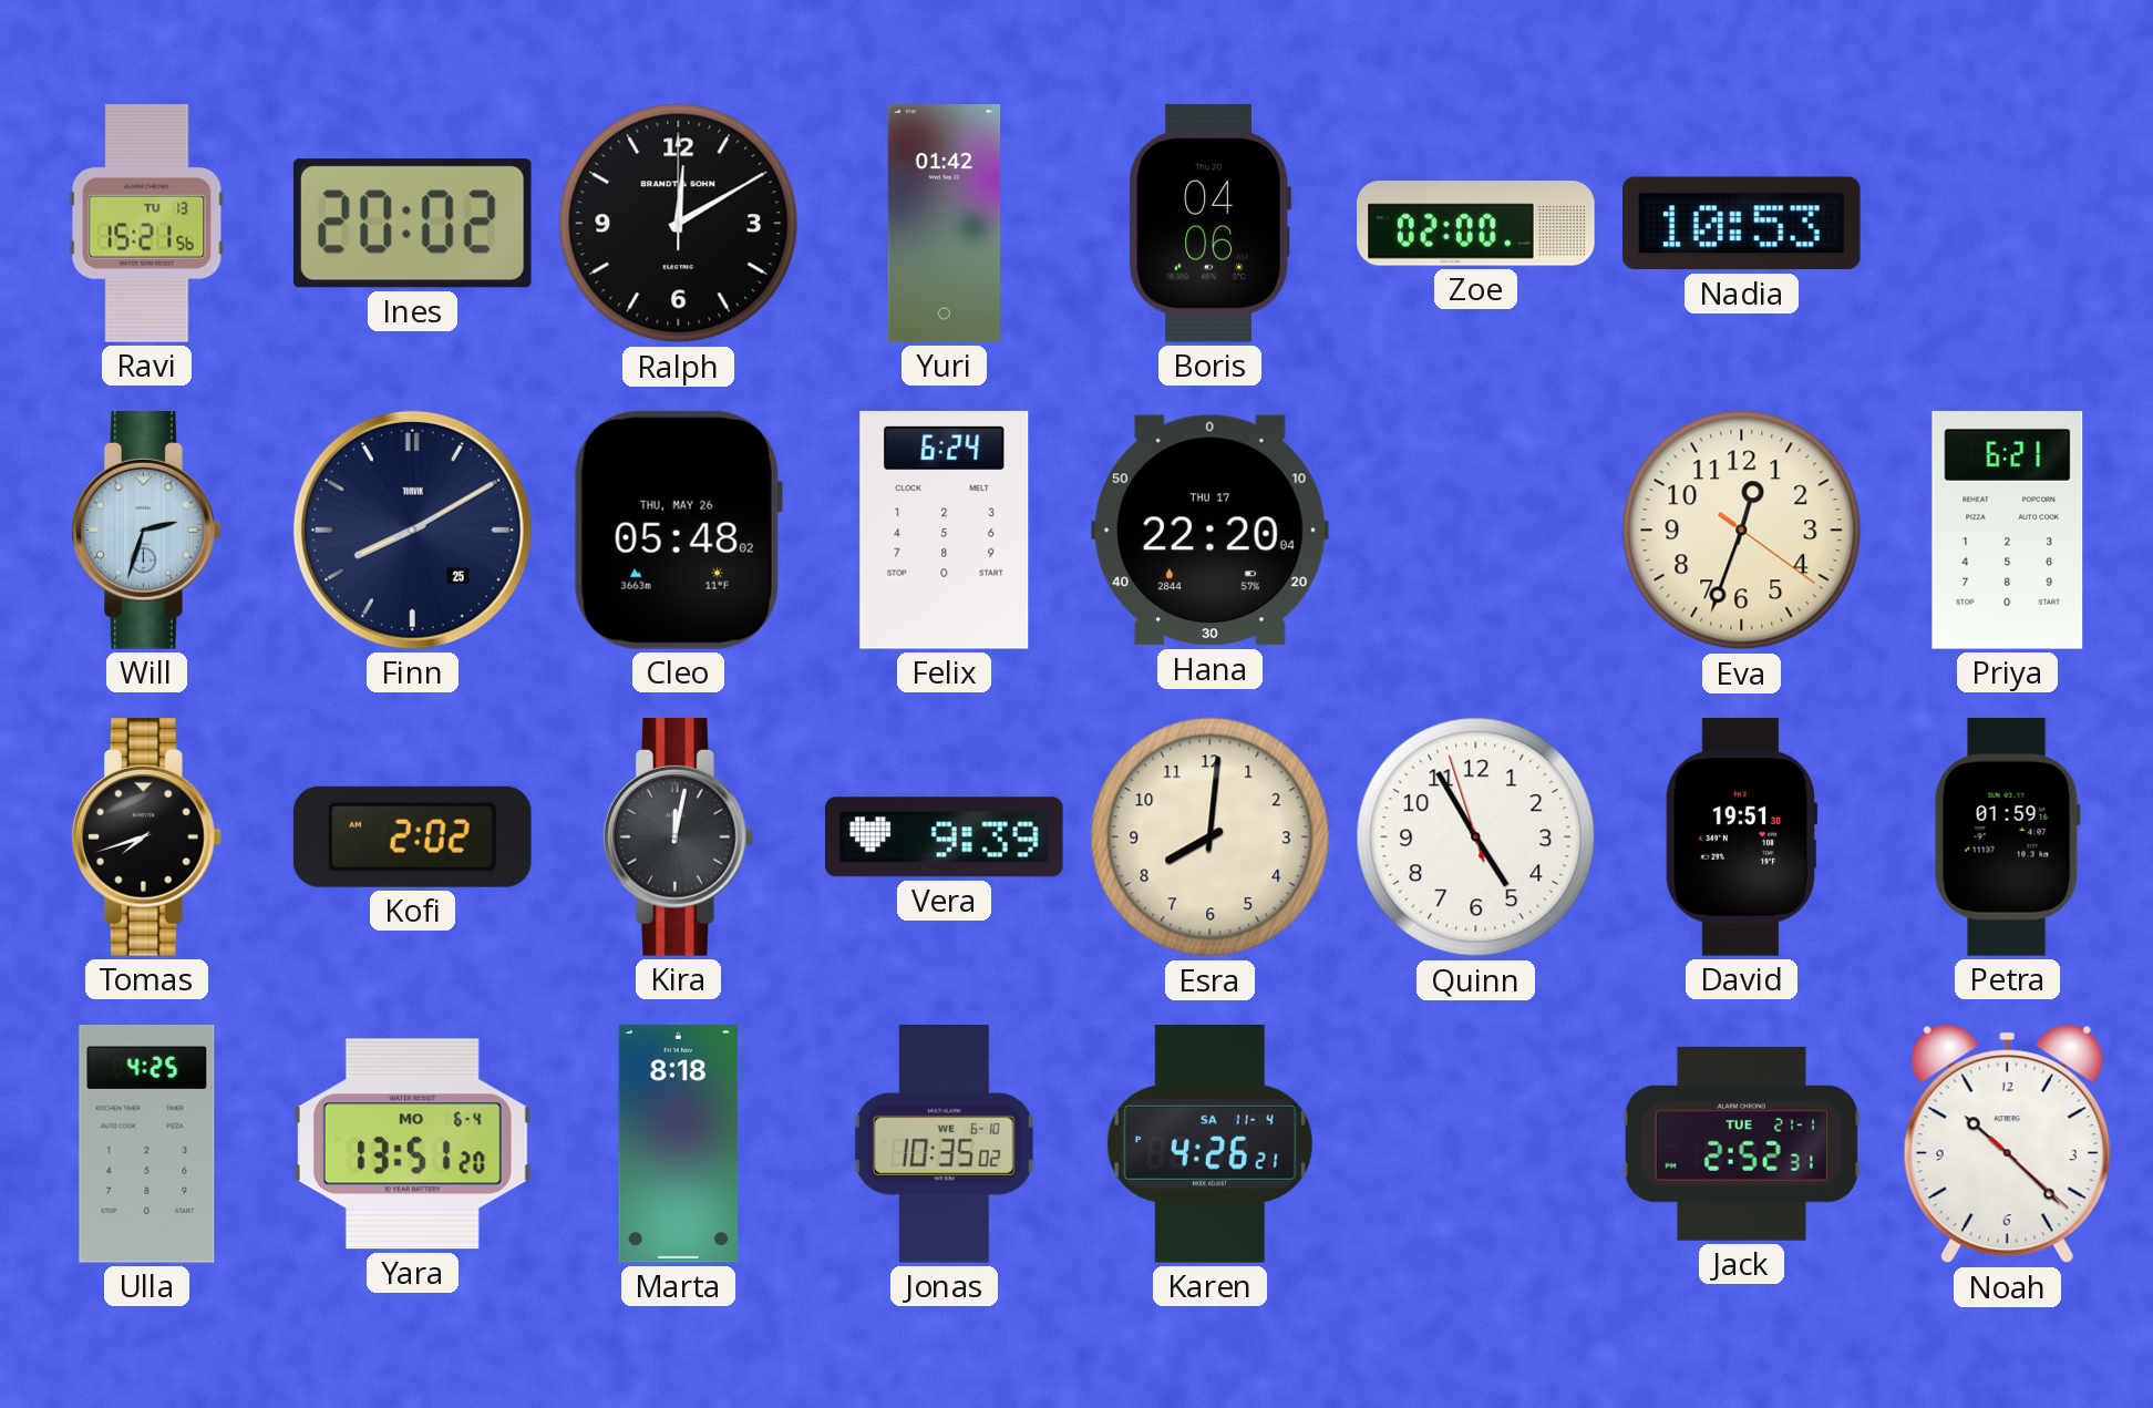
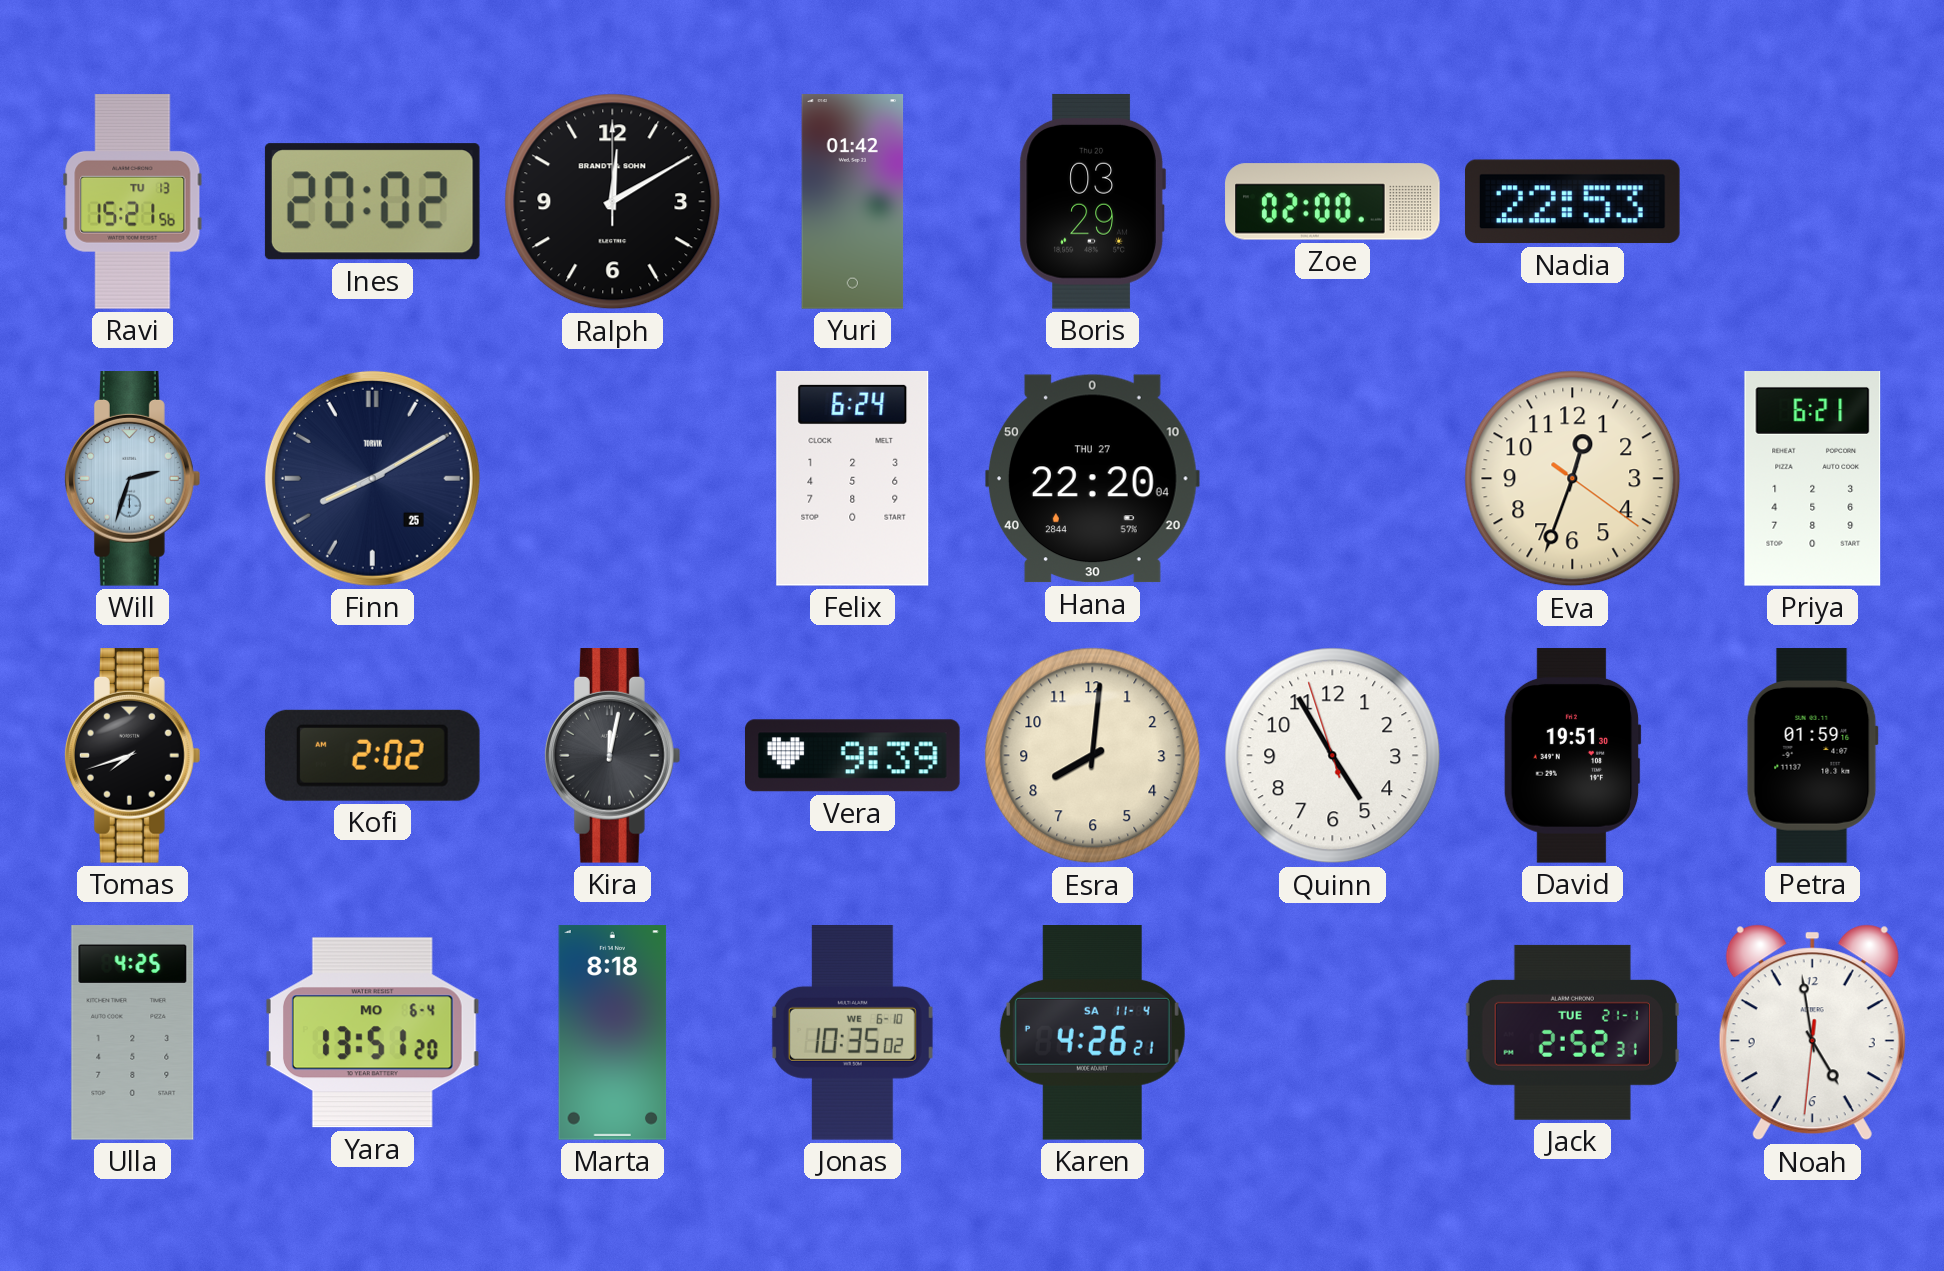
Boris: 04:06 -> 03:29 (1092, 201)
Nadia: 10:53 -> 22:53 (1572, 202)
Cleo: 05:48 -> none (678, 530)
Hana date: THU 17 -> THU 27 (1093, 479)
Noah: 10:22 -> 4:58 (1812, 1033)
